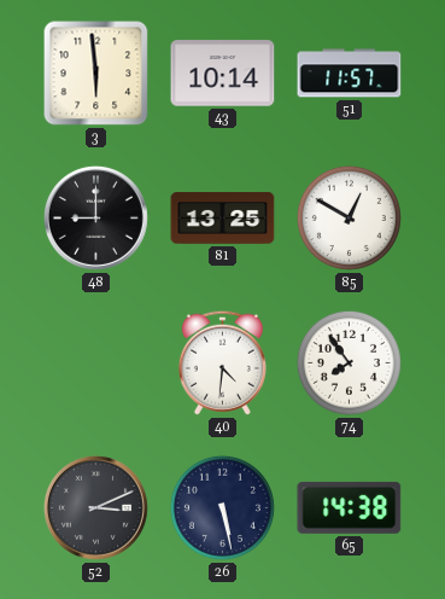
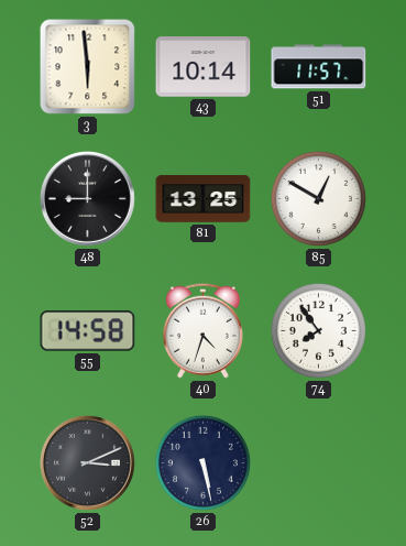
55: none -> 14:58 (88, 331)
40: 4:31 -> 4:33 (202, 330)
65: 14:38 -> none (350, 507)
